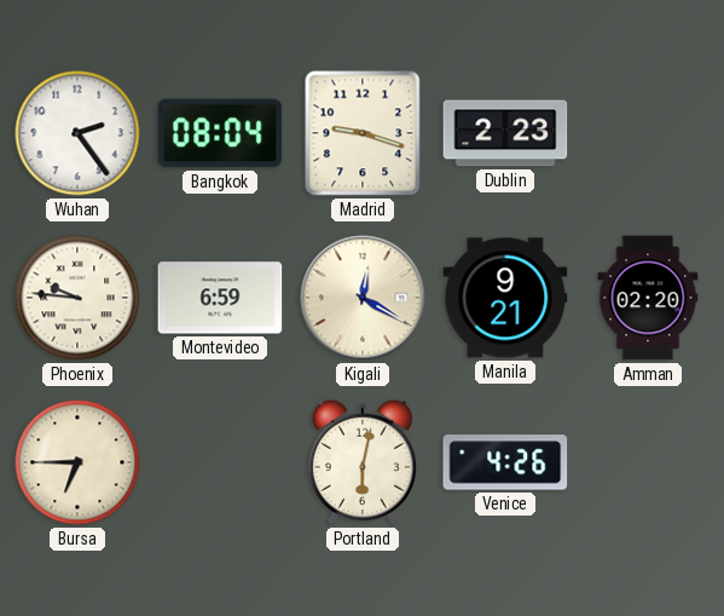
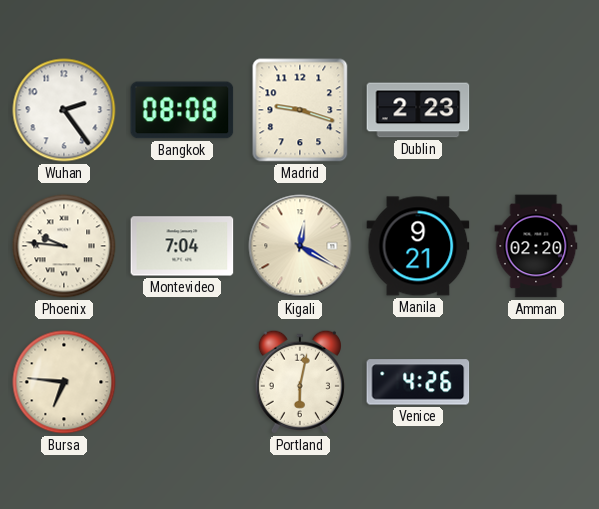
Bangkok: 08:04 -> 08:08 (182, 110)
Montevideo: 6:59 -> 7:04 (182, 246)
Bursa: 6:45 -> 6:46 (64, 382)
